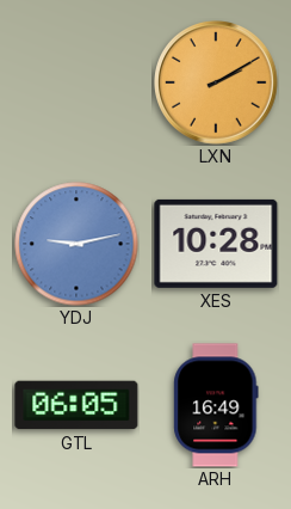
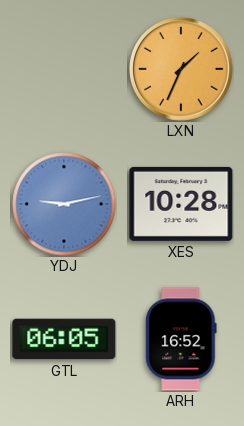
LXN: 2:10 -> 1:34 (182, 70)
ARH: 16:49 -> 16:52 (181, 339)
